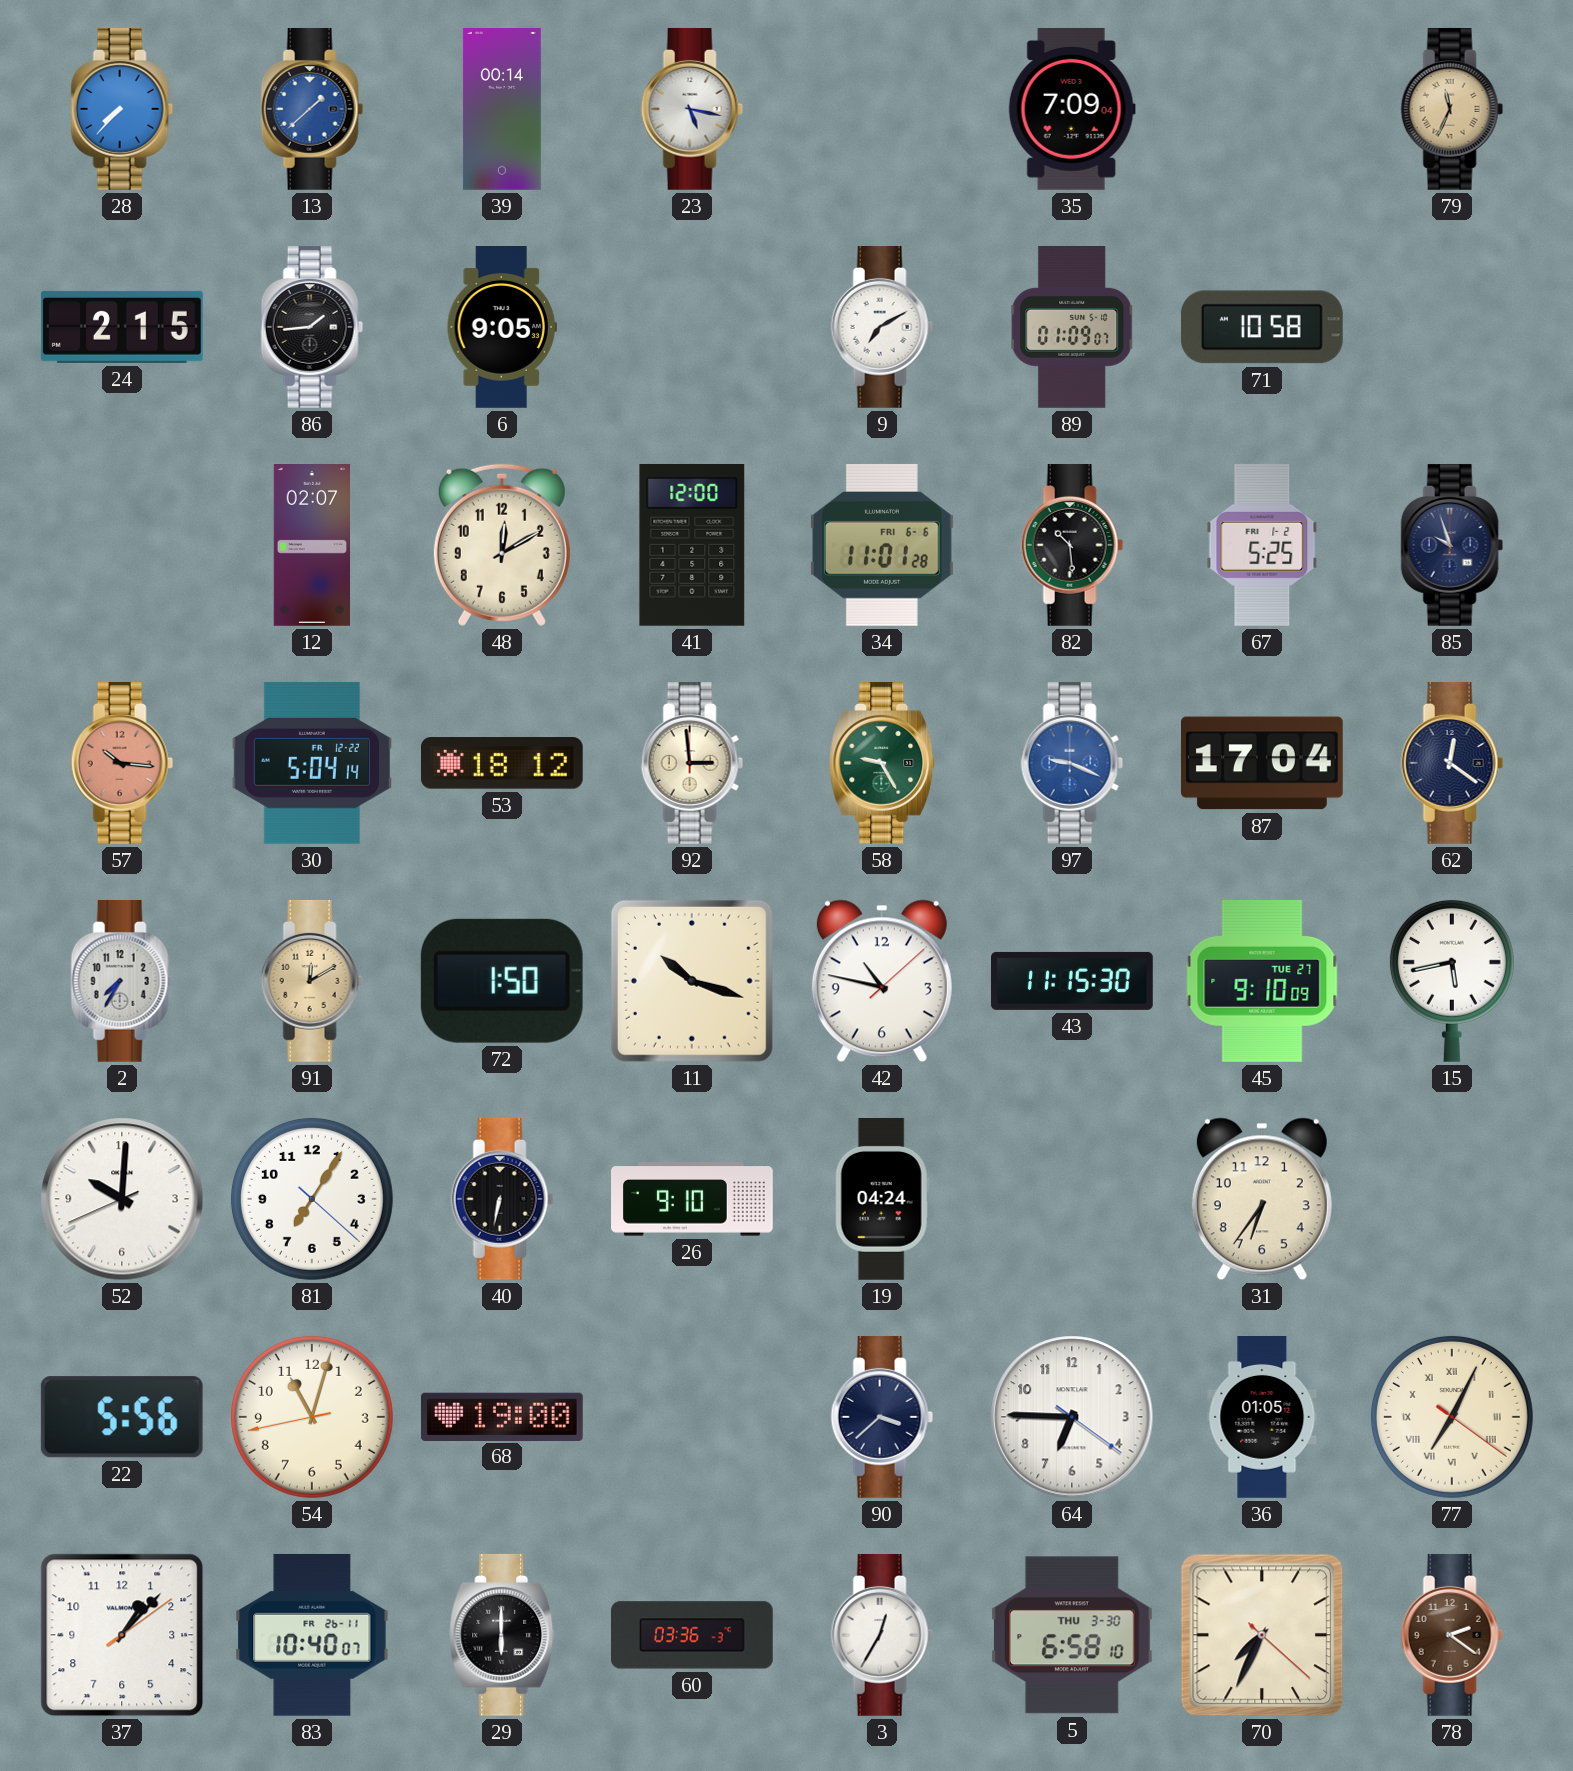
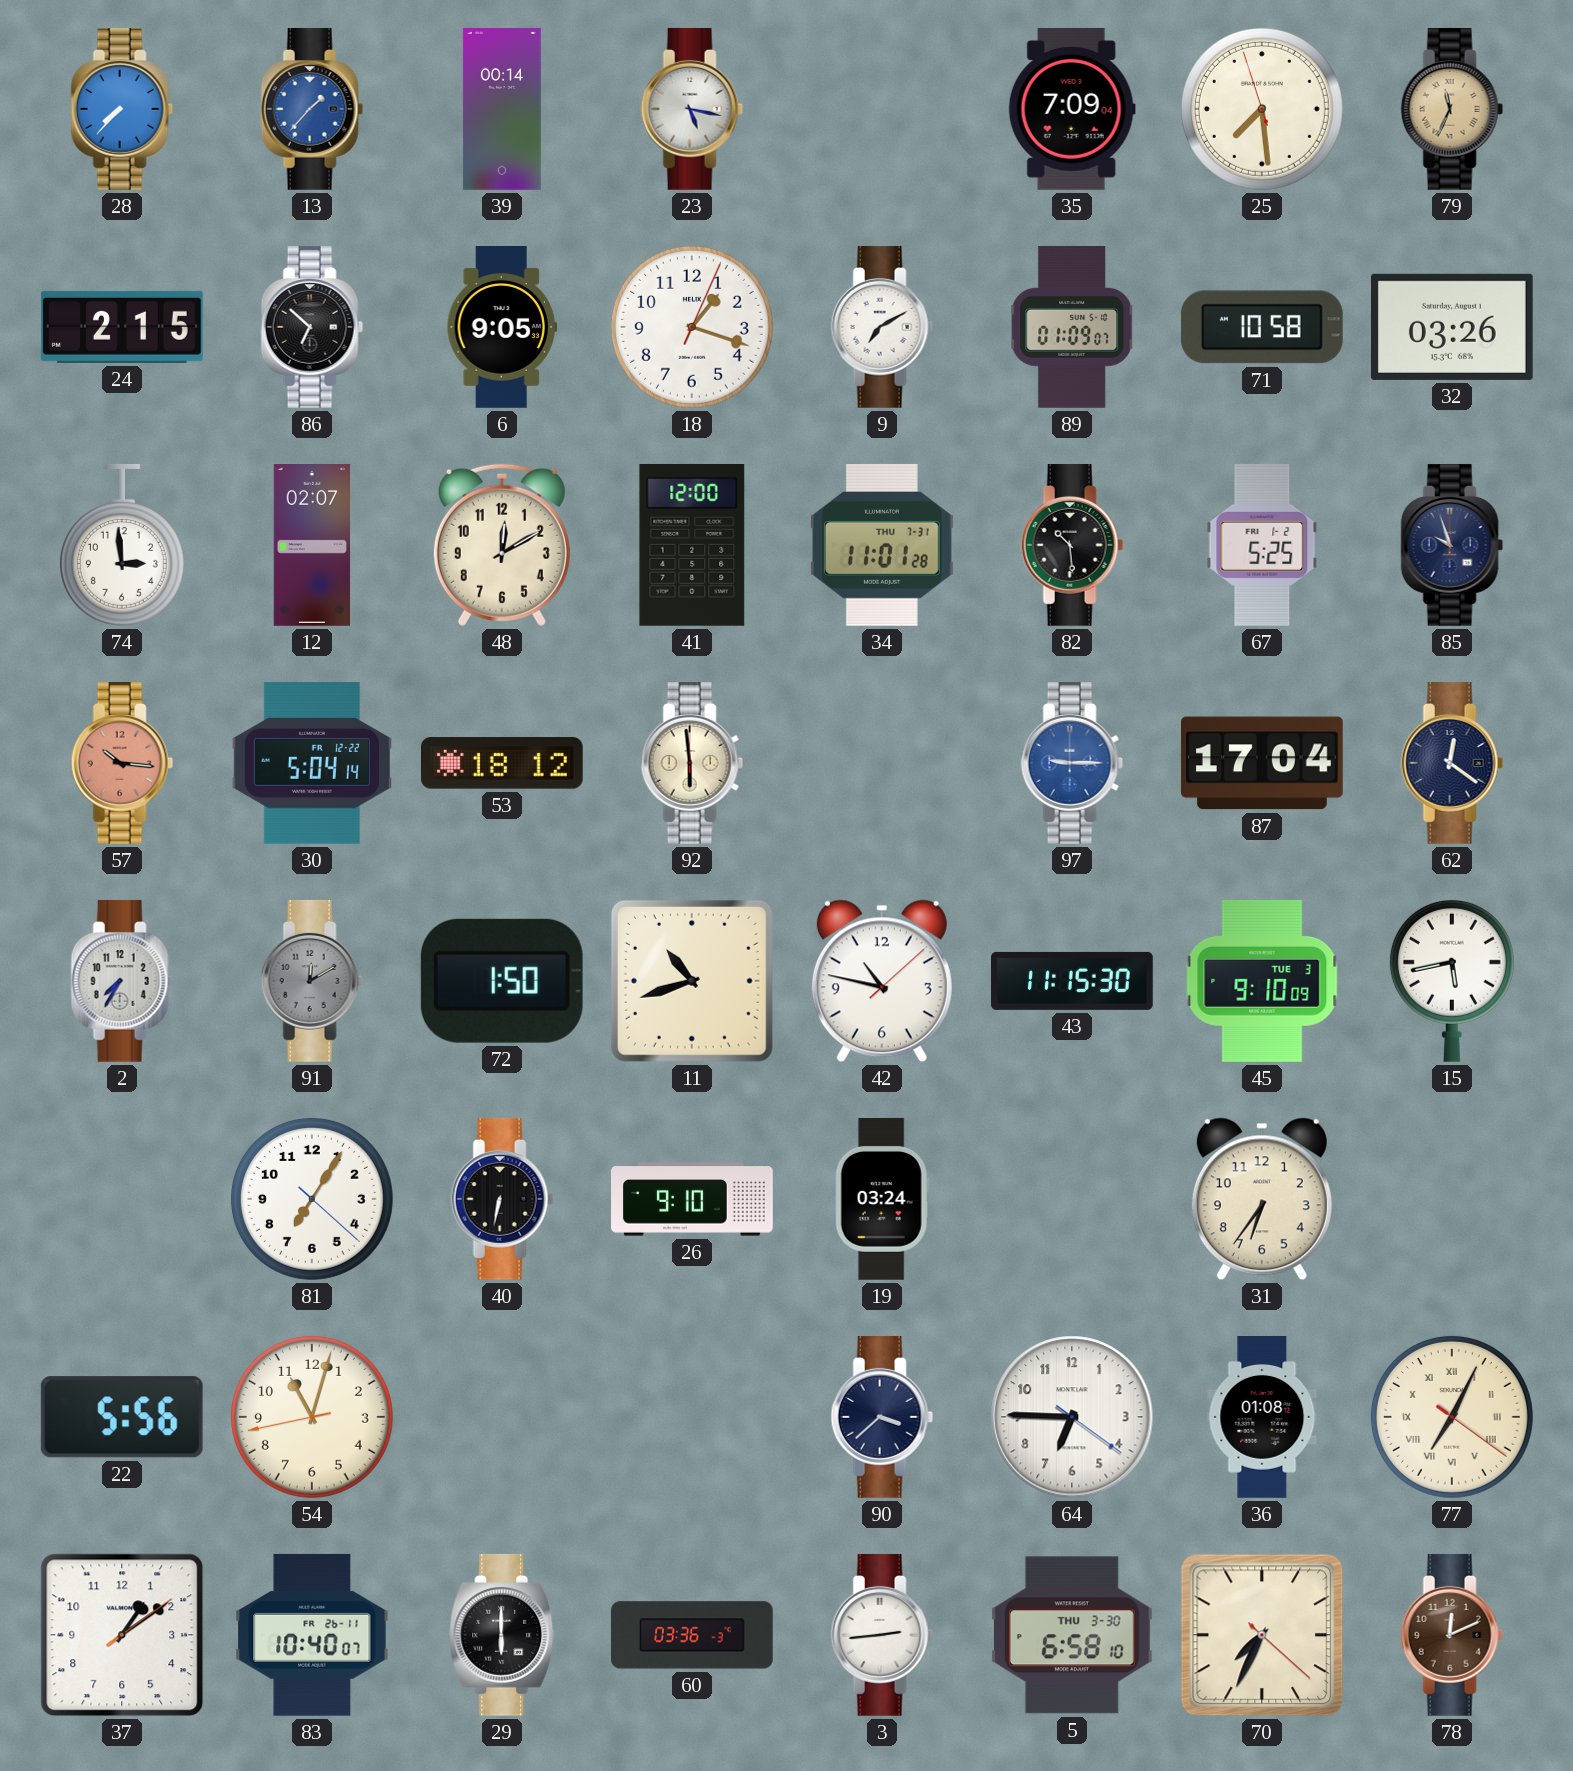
13: 1:38 -> 1:37 (312, 109)
25: none -> 7:28 (1262, 109)
86: 1:44 -> 6:52 (312, 327)
18: none -> 1:18 (692, 327)
32: none -> 03:26 (1452, 327)
74: none -> 2:59 (122, 545)
34 date: FRI 6-6 -> THU 7-31 (882, 545)
92: 2:59 -> 5:59 (692, 763)
58: 9:25 -> none (883, 763)
97: 9:19 -> 9:15 (1072, 763)
91 dial: champagne -> grey (312, 981)
11: 10:18 -> 10:42 (692, 981)
45 date: TUE 27 -> TUE 3 (1262, 981)
52: 10:00 -> none (122, 1199)
19: 04:24 -> 03:24 (882, 1200)
68: 19:00 -> none (502, 1416)
36: 01:05 -> 01:08 (1262, 1418)
37: 1:07 -> 1:09 (122, 1635)
3: 12:35 -> 2:44 (882, 1635)
78: 2:21 -> 12:11 (1452, 1635)
